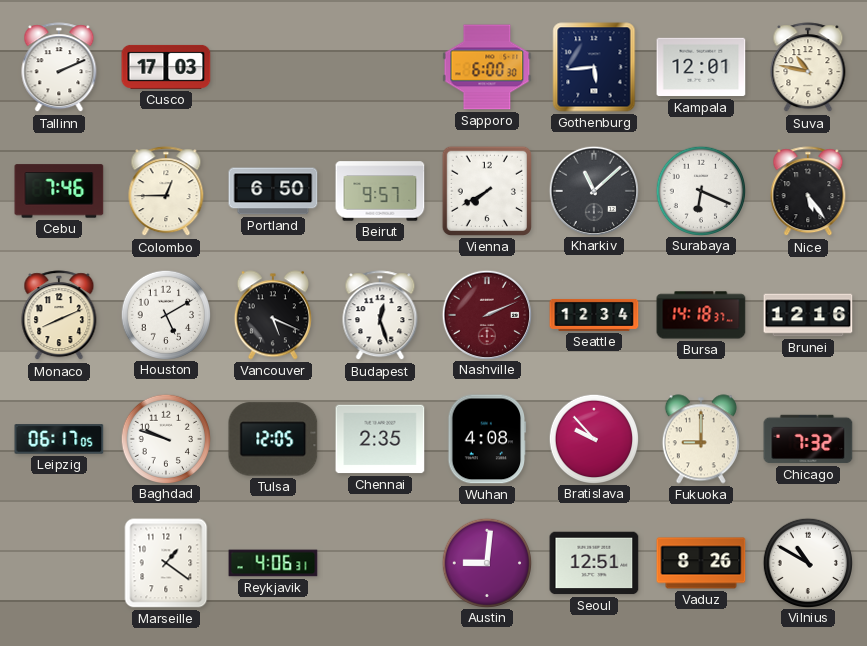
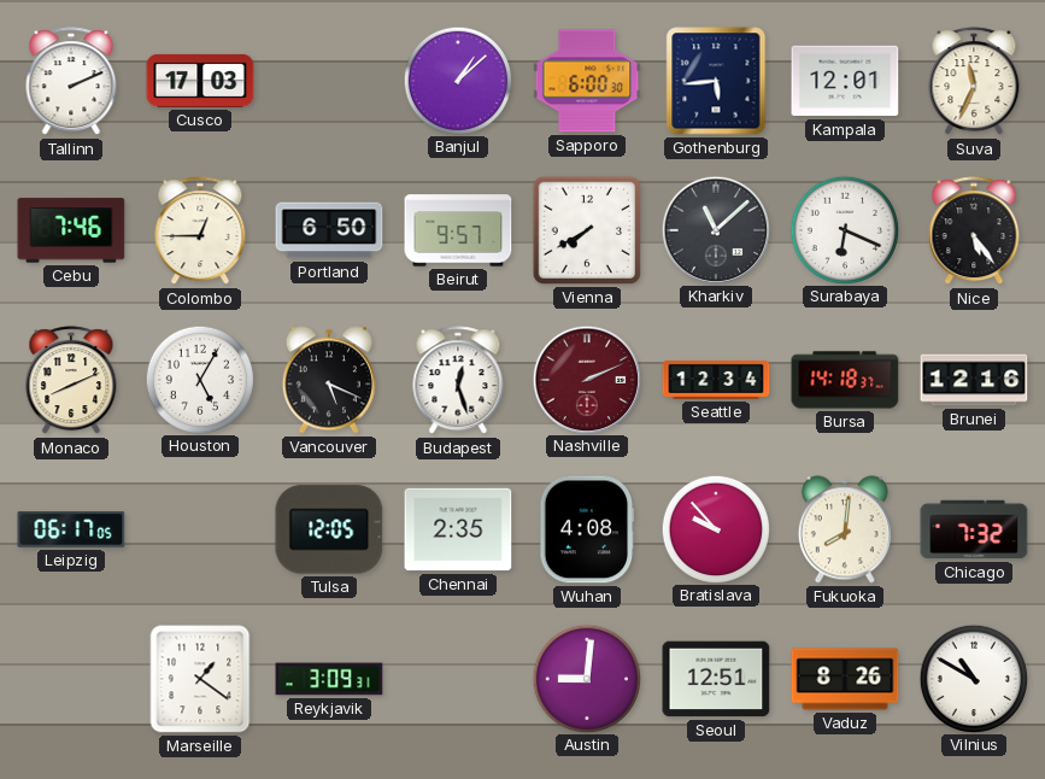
Banjul: none -> 1:08 (457, 80)
Suva: 10:47 -> 11:34 (974, 82)
Houston: 5:10 -> 5:05 (199, 379)
Baghdad: 9:48 -> none (165, 438)
Fukuoka: 9:00 -> 8:01 (845, 529)
Reykjavik: 4:06 -> 3:09 (329, 679)
